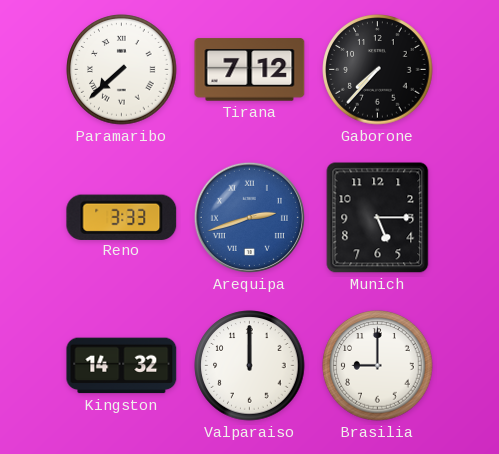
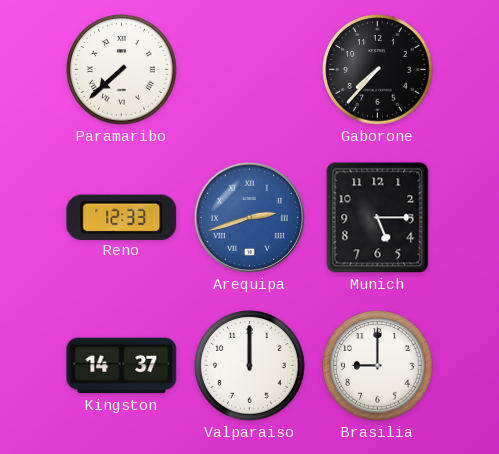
Tirana: 7:12 -> none (250, 70)
Reno: 3:33 -> 12:33 (122, 217)
Kingston: 14:32 -> 14:37 (122, 366)
